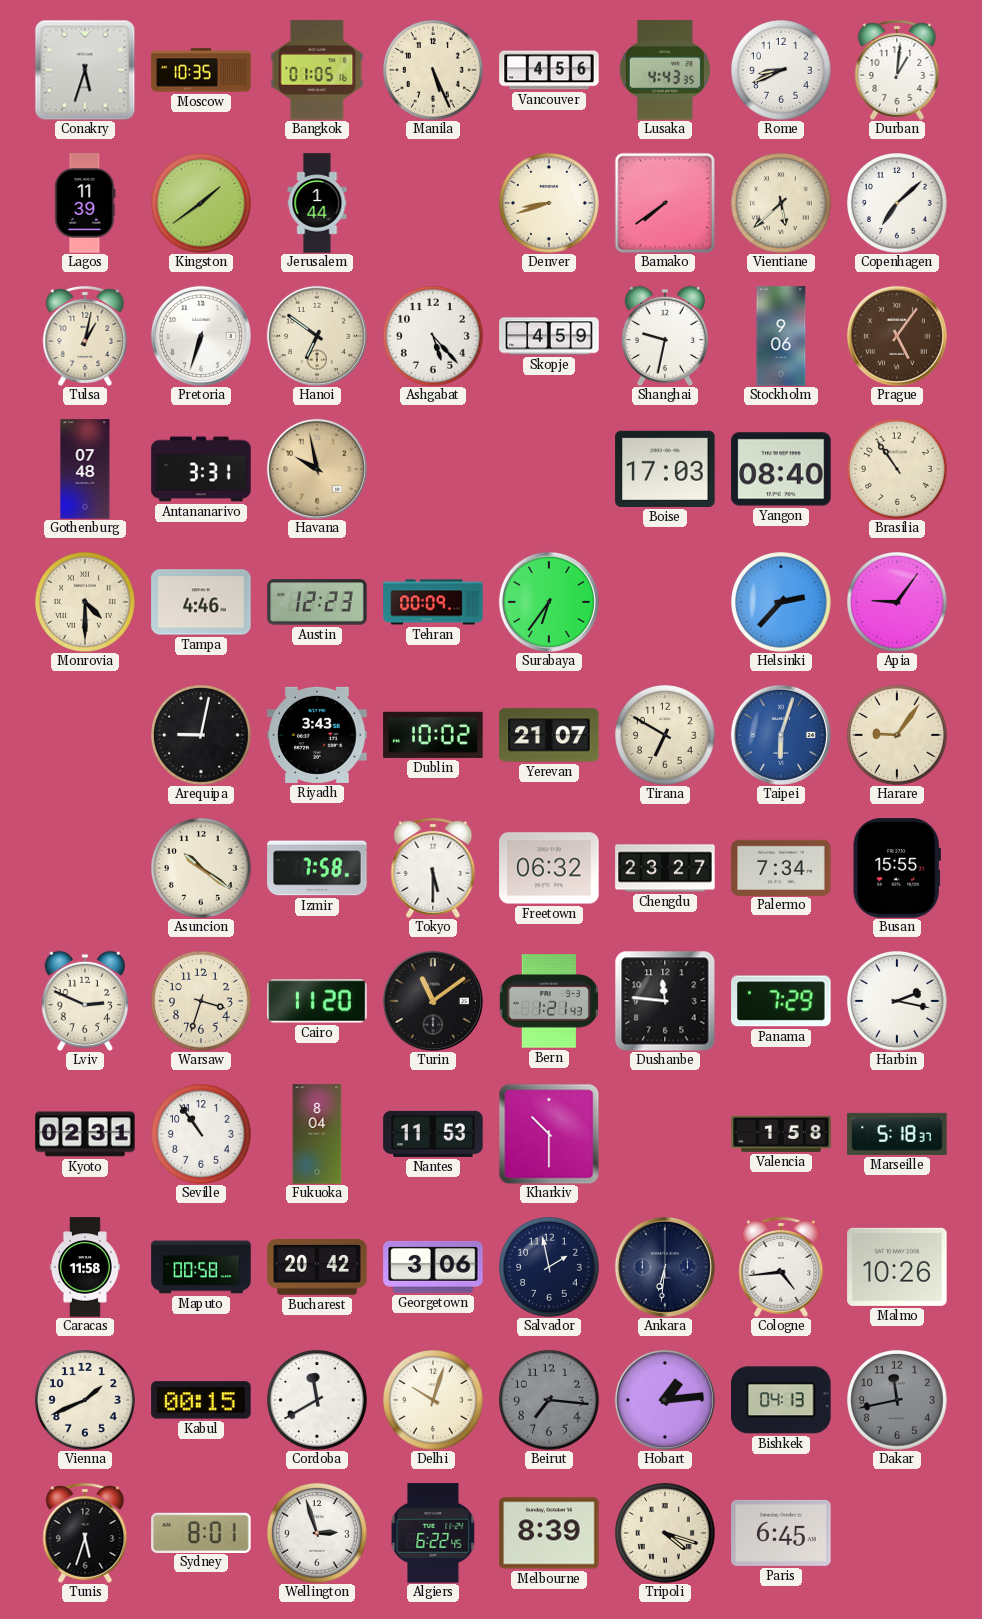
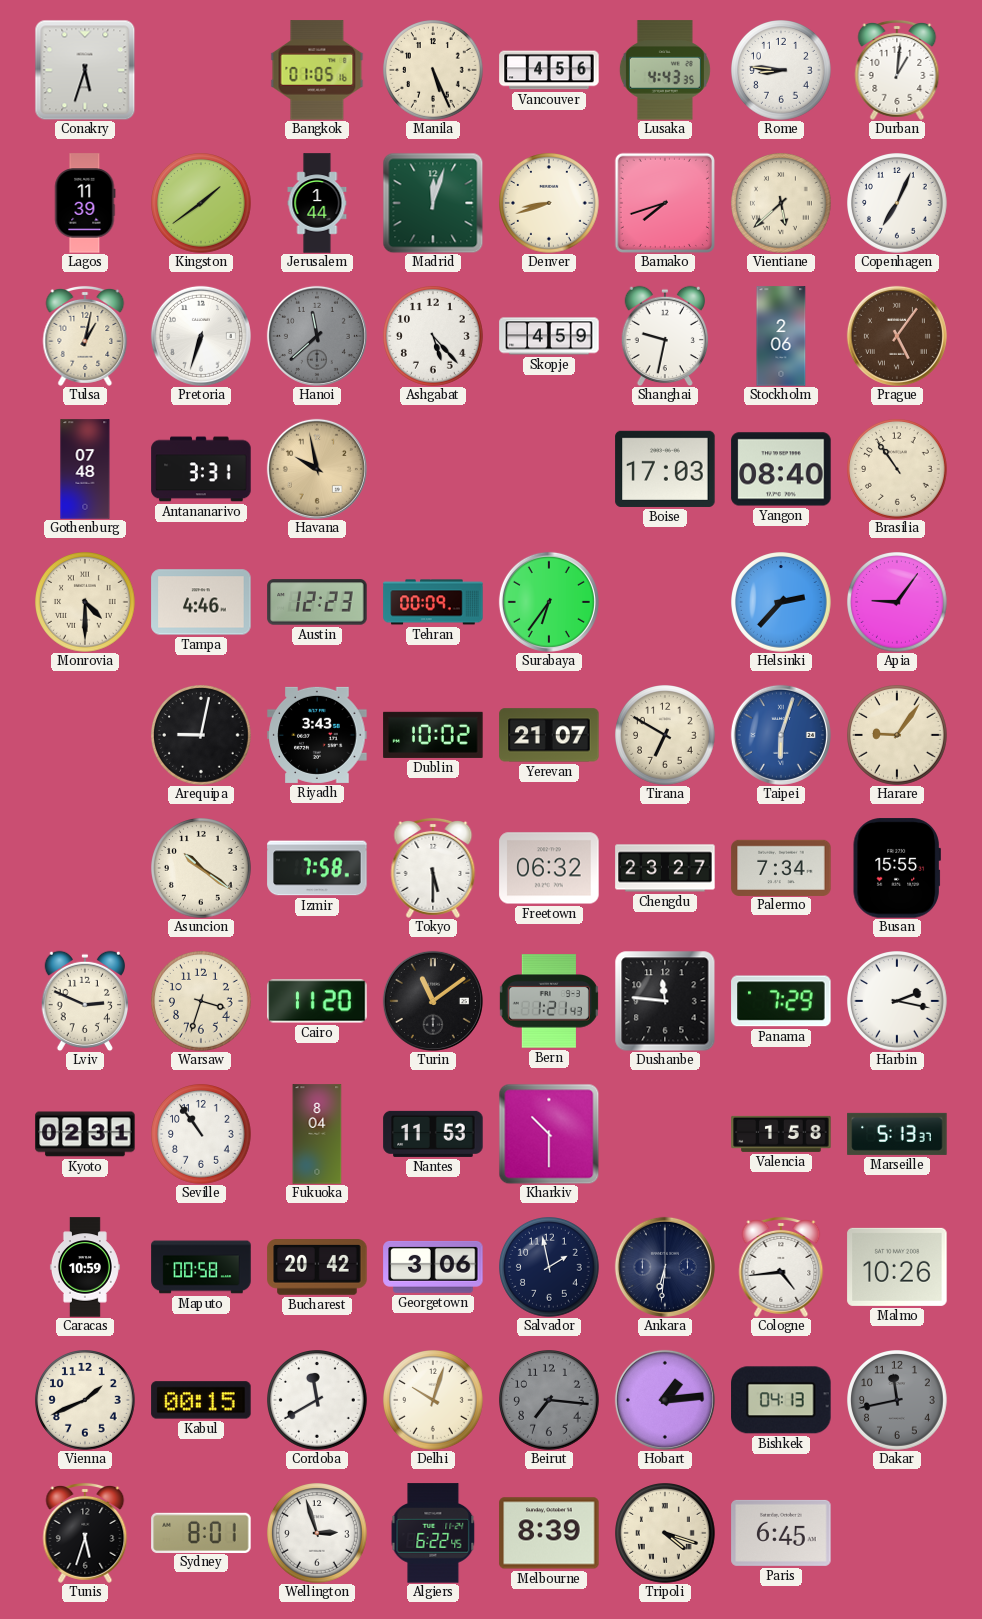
Moscow: 10:35 -> none (201, 70)
Rome: 8:41 -> 8:46 (782, 71)
Madrid: none -> 12:03 (433, 203)
Bamako: 7:39 -> 7:42 (665, 203)
Copenhagen: 7:08 -> 7:04 (898, 204)
Hanoi: 6:51 -> 11:38 (317, 336)
Hanoi dial: cream -> grey (317, 336)
Stockholm: 9:06 -> 2:06 (781, 336)
Marseille: 5:18 -> 5:13 (897, 1134)
Caracas: 11:58 -> 10:59 (85, 1267)
